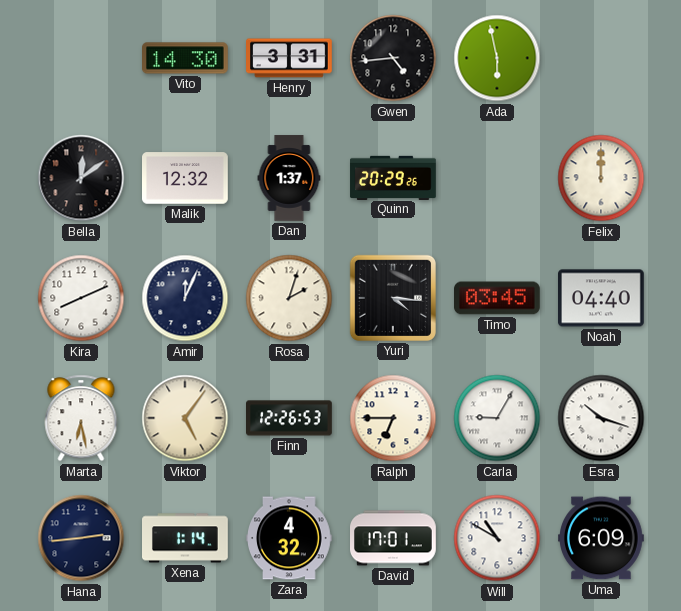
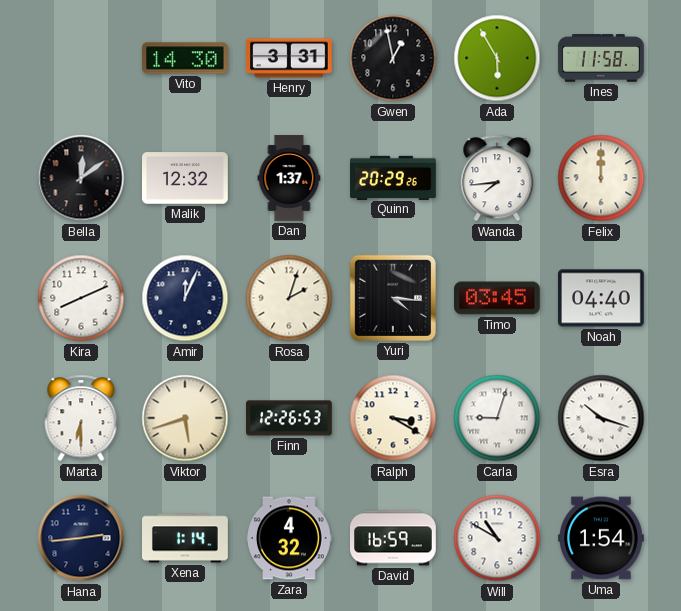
Gwen: 4:44 -> 12:58 (393, 58)
Ada: 5:58 -> 5:55 (497, 58)
Ines: none -> 11:58 (601, 58)
Wanda: none -> 7:44 (497, 178)
Marta: 6:28 -> 6:30 (81, 418)
Viktor: 5:06 -> 5:42 (185, 418)
Ralph: 6:45 -> 3:20 (393, 418)
Carla: 9:05 -> 9:03 (497, 418)
David: 17:01 -> 16:59 (394, 538)
Uma: 6:09 -> 1:54 (602, 538)
